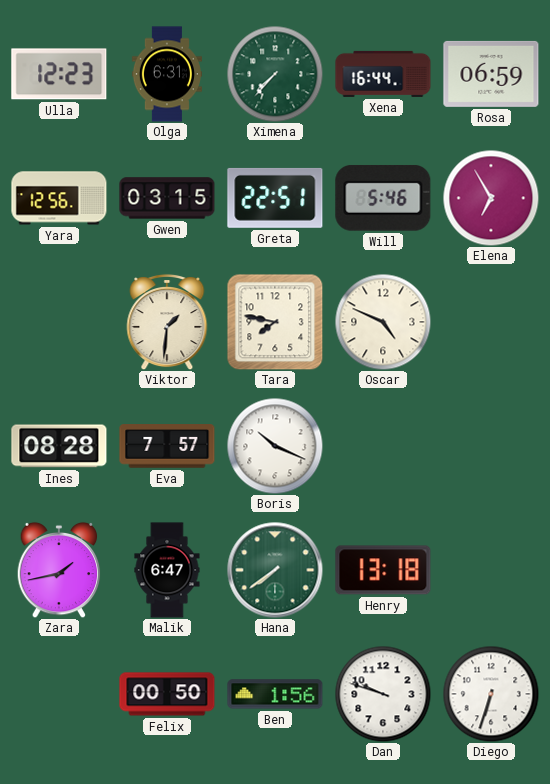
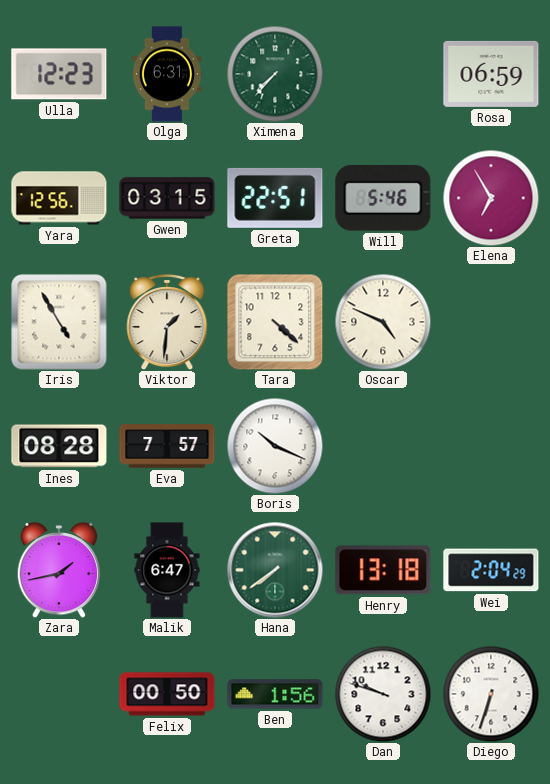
Xena: 16:44 -> none (383, 74)
Iris: none -> 4:55 (59, 322)
Tara: 7:47 -> 4:22 (275, 322)
Wei: none -> 2:04 (491, 570)
